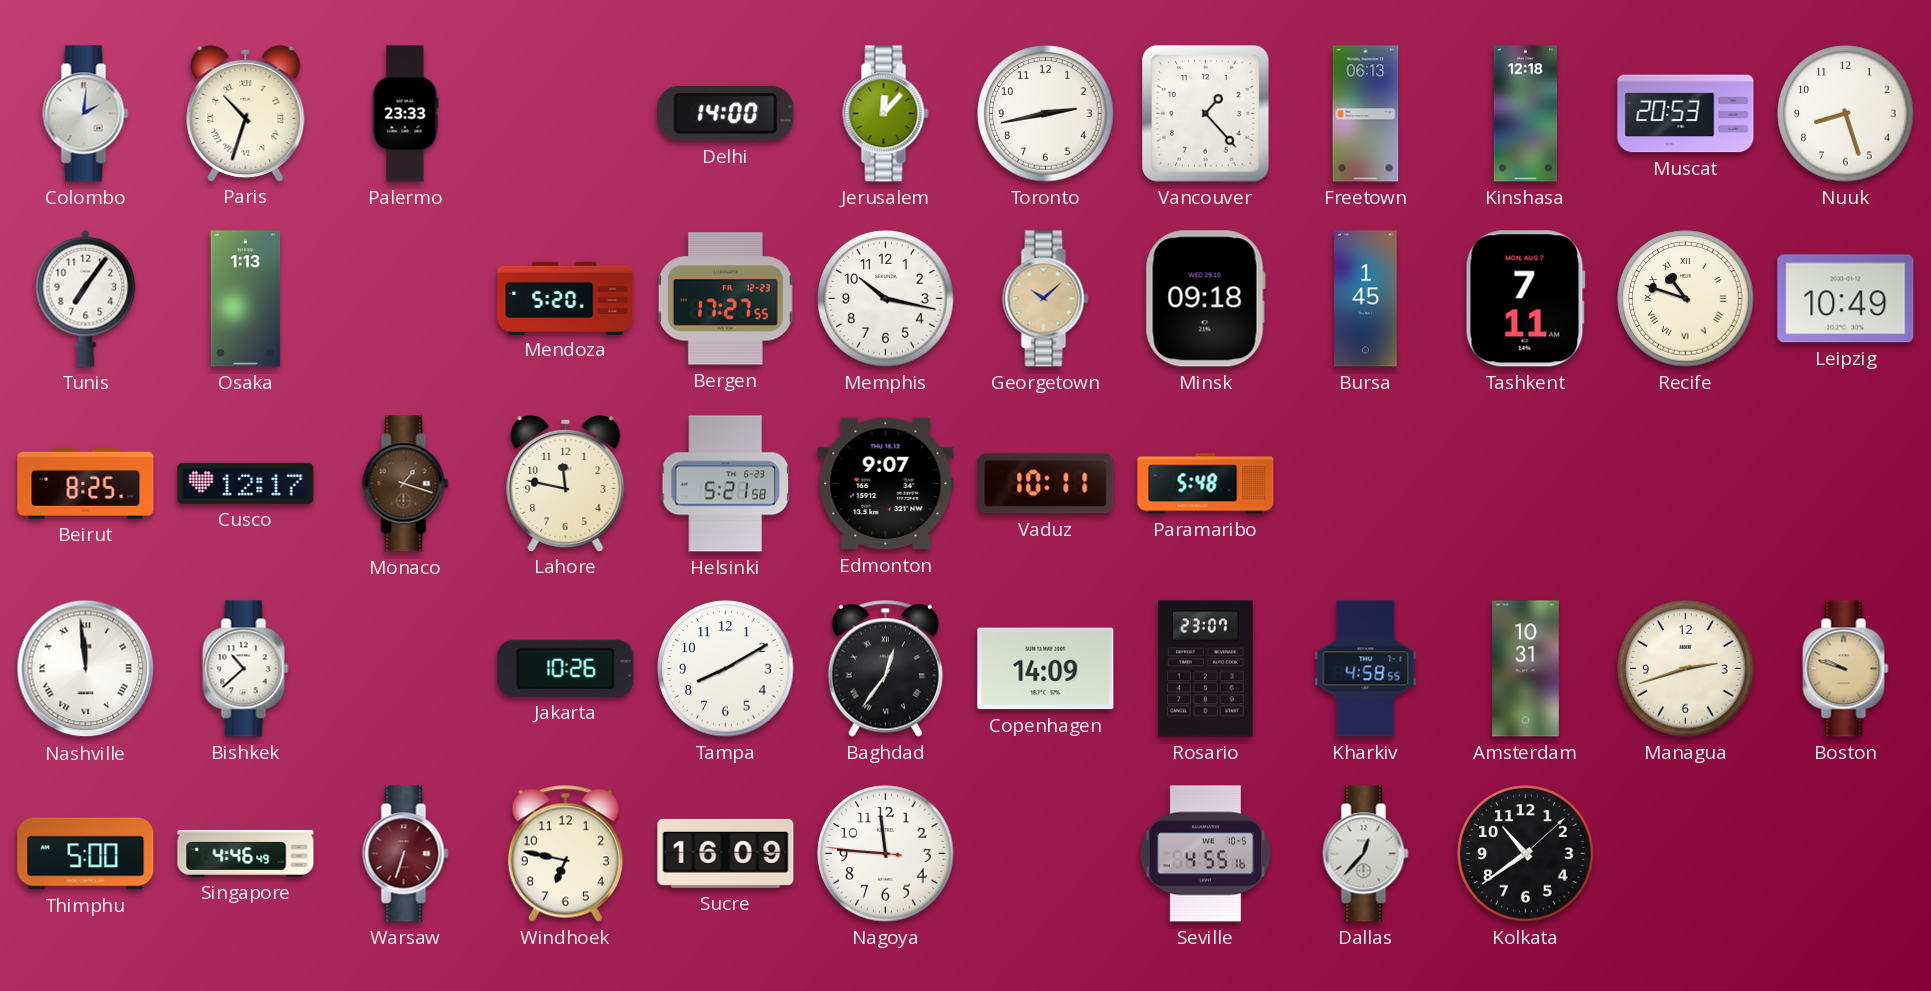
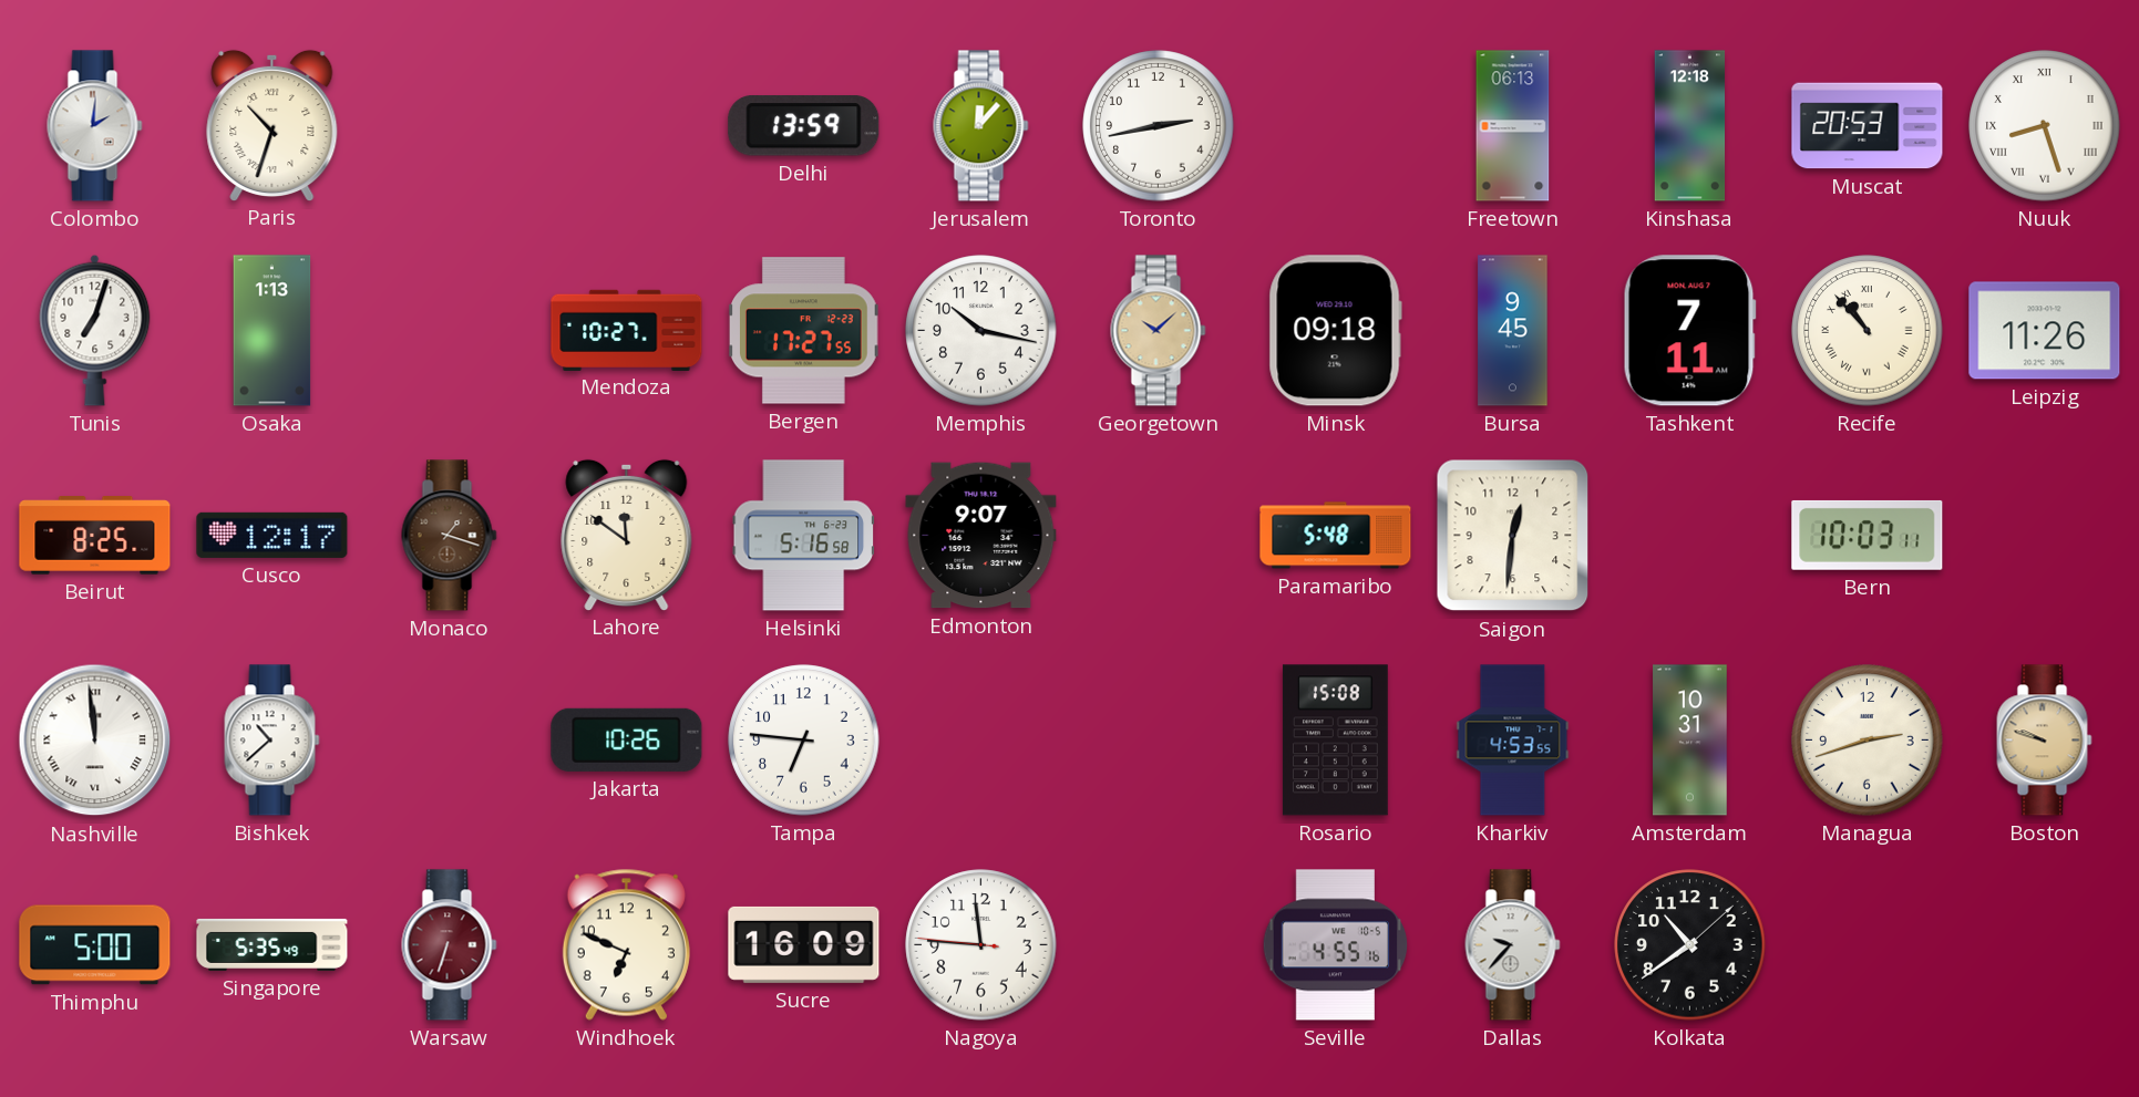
Palermo: 23:33 -> none (405, 114)
Delhi: 14:00 -> 13:59 (804, 126)
Vancouver: 1:23 -> none (1205, 114)
Nuuk numerals: Arabic -> Roman (2045, 126)
Tunis: 7:06 -> 7:03 (95, 330)
Mendoza: 5:20 -> 10:27 (627, 330)
Bursa: 1:45 -> 9:45 (1513, 331)
Recife: 10:48 -> 10:53 (1868, 331)
Leipzig: 10:49 -> 11:26 (2045, 331)
Lahore: 11:47 -> 11:51 (627, 535)
Helsinki: 5:21 -> 5:16 (803, 536)
Vaduz: 10:11 -> none (1046, 484)
Saigon: none -> 12:31 (1513, 536)
Bern: none -> 10:03 (1868, 535)
Tampa: 8:10 -> 6:46 (804, 741)
Baghdad: 12:36 -> none (885, 668)
Copenhagen: 14:09 -> none (1046, 669)
Rosario: 23:07 -> 15:08 (1335, 741)
Kharkiv: 4:58 -> 4:53 (1513, 741)
Singapore: 4:46 -> 5:35 (272, 944)
Windhoek: 6:47 -> 6:49 (626, 944)
Dallas: 12:37 -> 9:37 (1513, 945)
